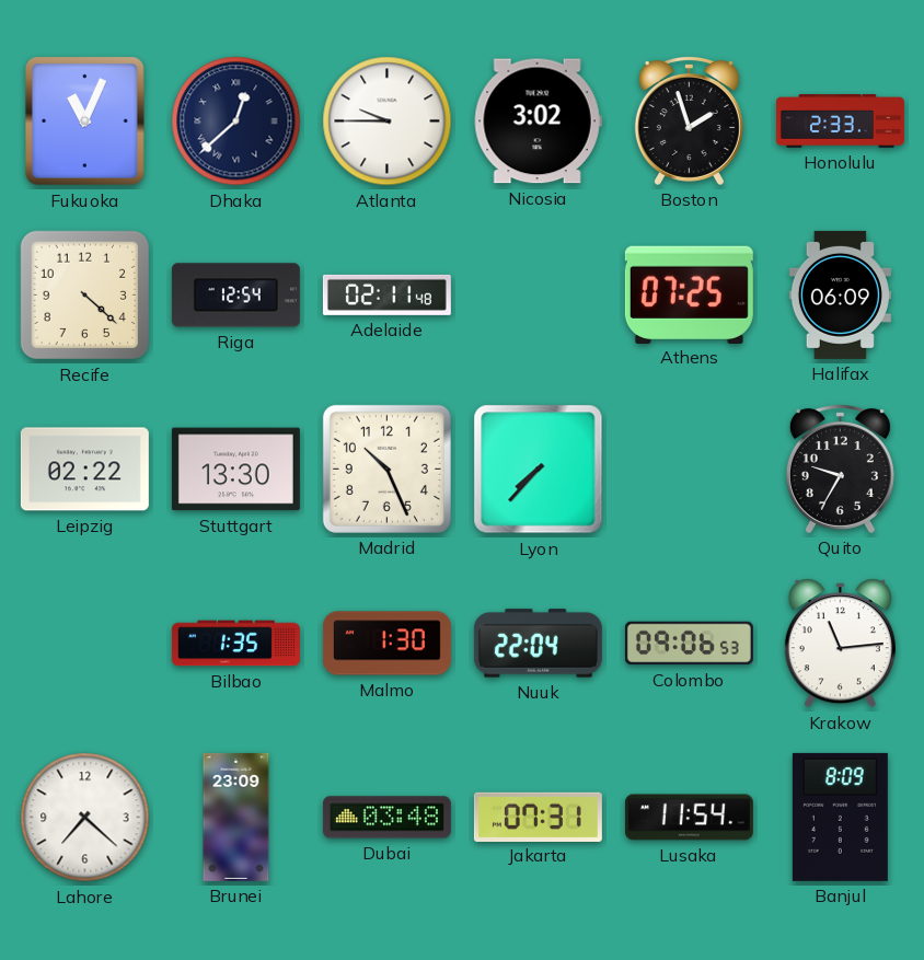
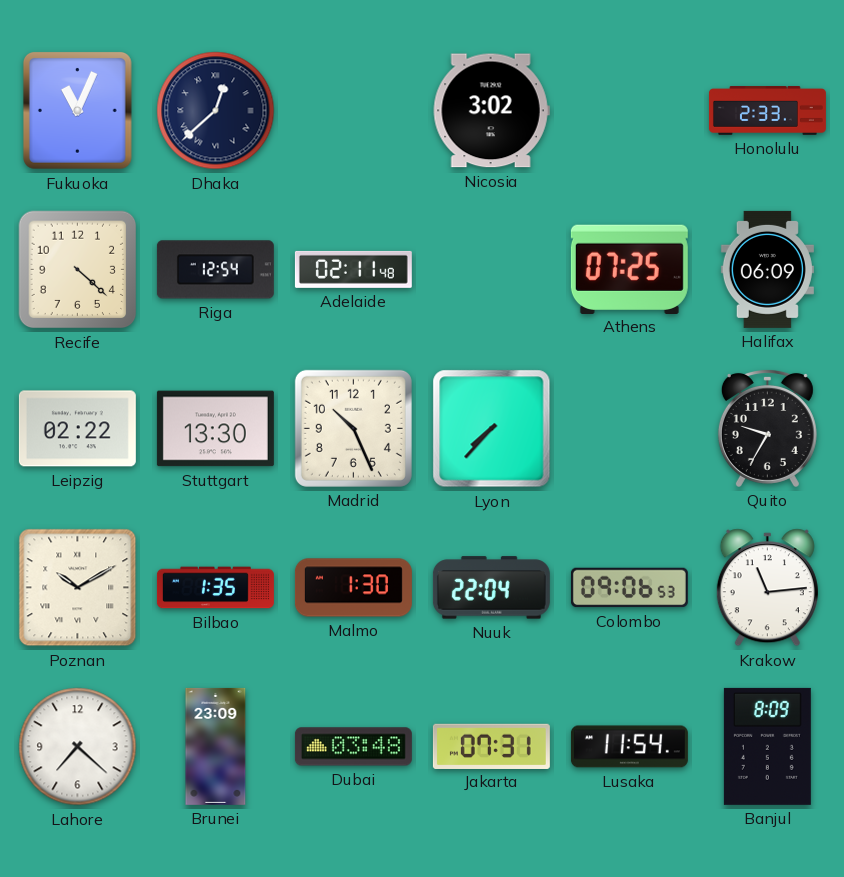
Atlanta: 9:45 -> none (388, 122)
Boston: 1:57 -> none (689, 120)
Poznan: none -> 10:10 (78, 588)
